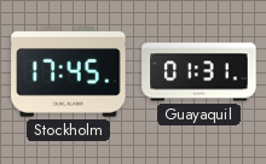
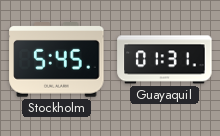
Stockholm: 17:45 -> 5:45 (57, 60)
